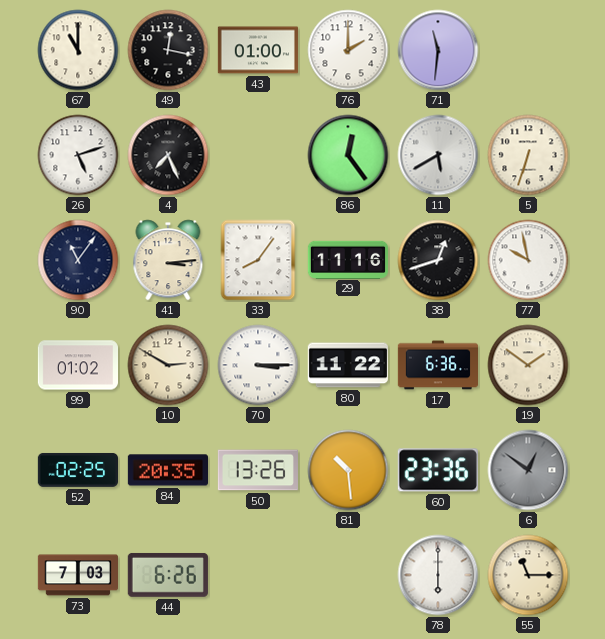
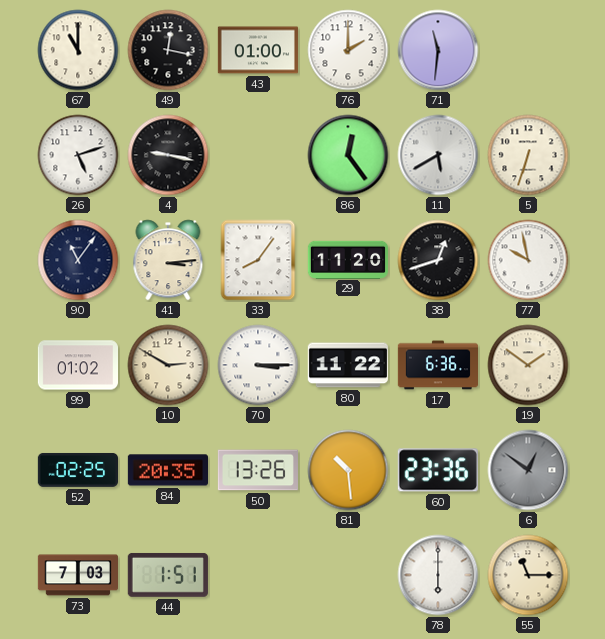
4: 7:26 -> 9:17 (168, 155)
29: 11:16 -> 11:20 (347, 259)
44: 6:26 -> 1:51 (168, 575)
